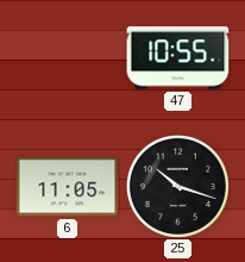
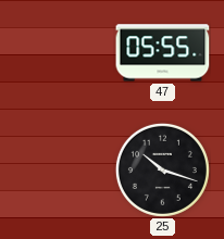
47: 10:55 -> 05:55 (163, 53)
6: 11:05 -> none (68, 187)
